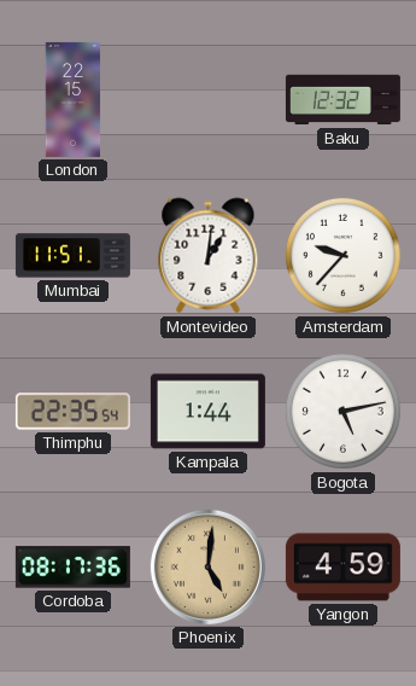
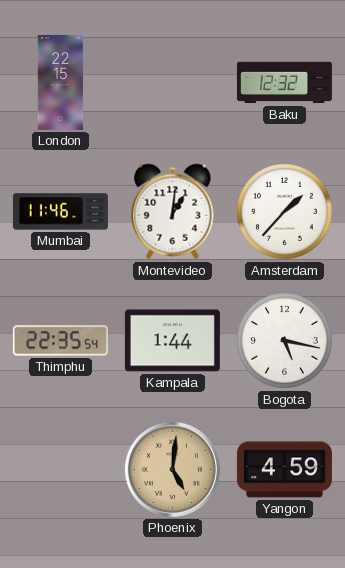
Mumbai: 11:51 -> 11:46 (60, 212)
Amsterdam: 9:37 -> 1:37 (284, 211)
Bogota: 5:13 -> 5:17 (284, 340)
Cordoba: 08:17 -> none (72, 568)
